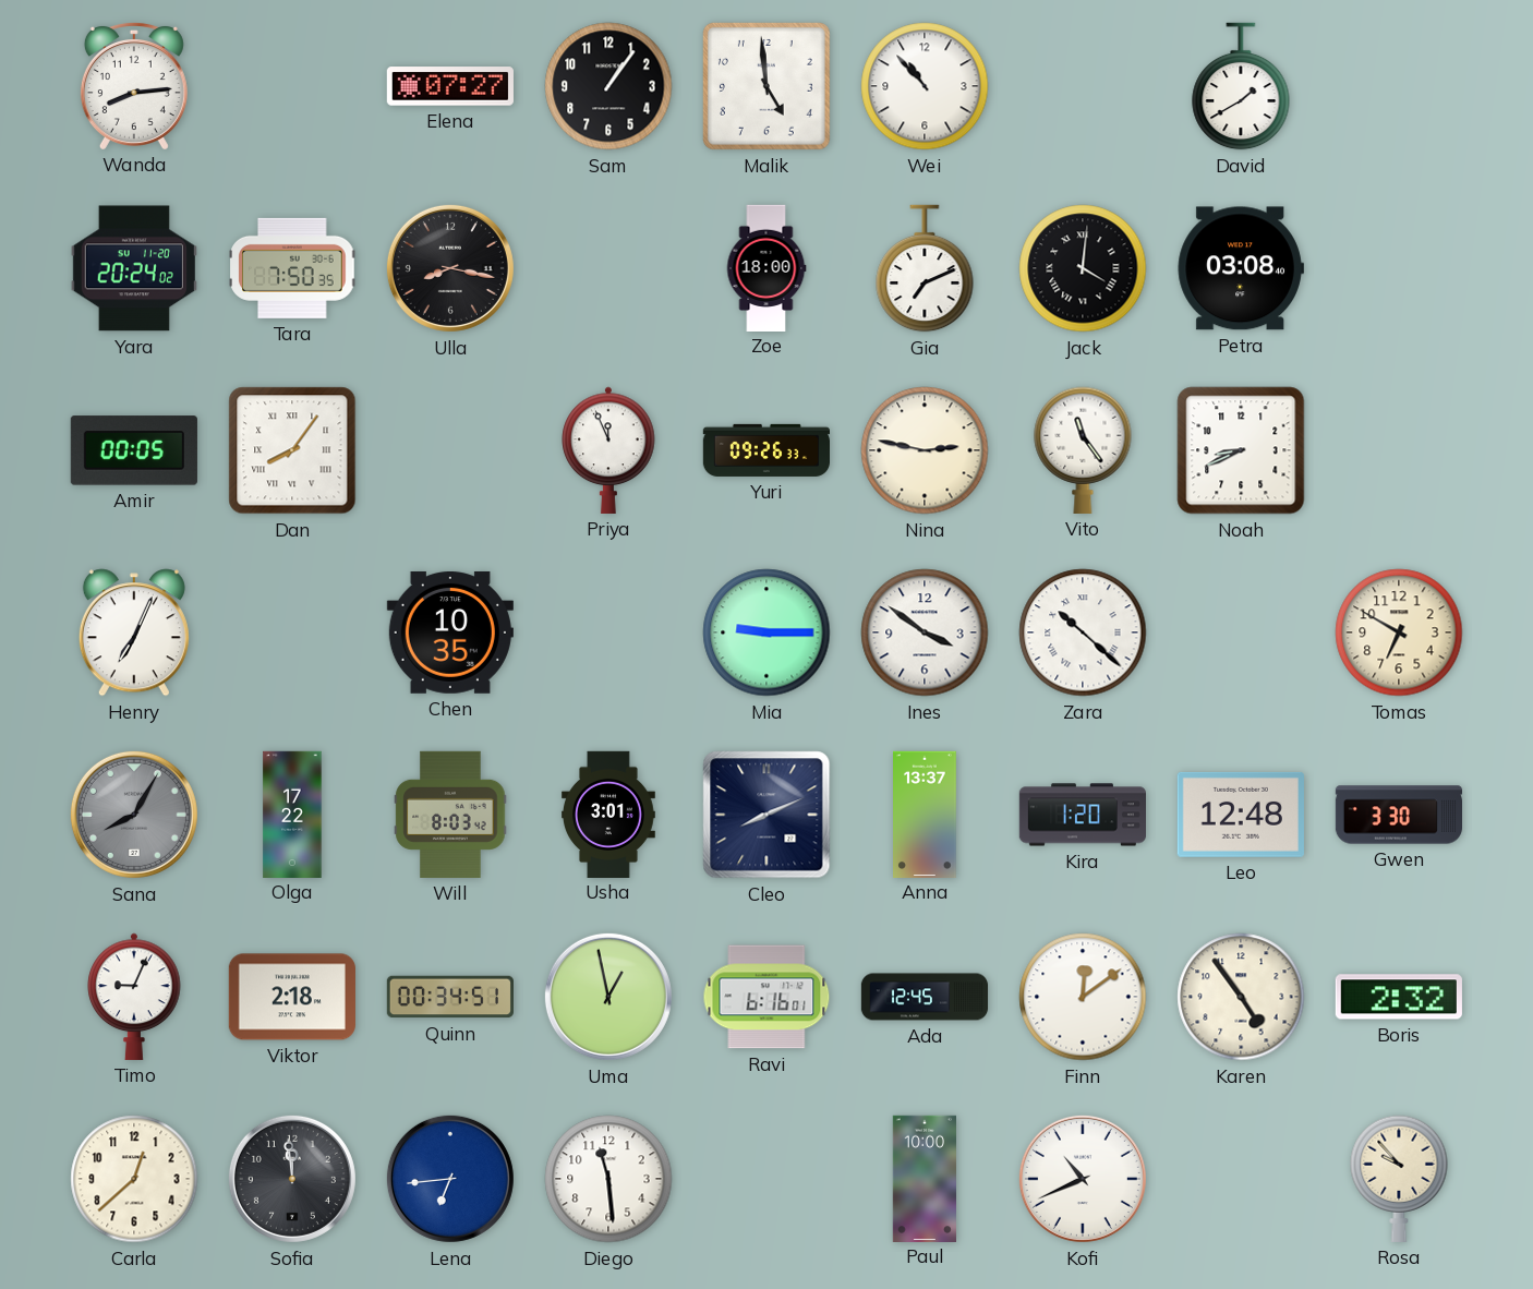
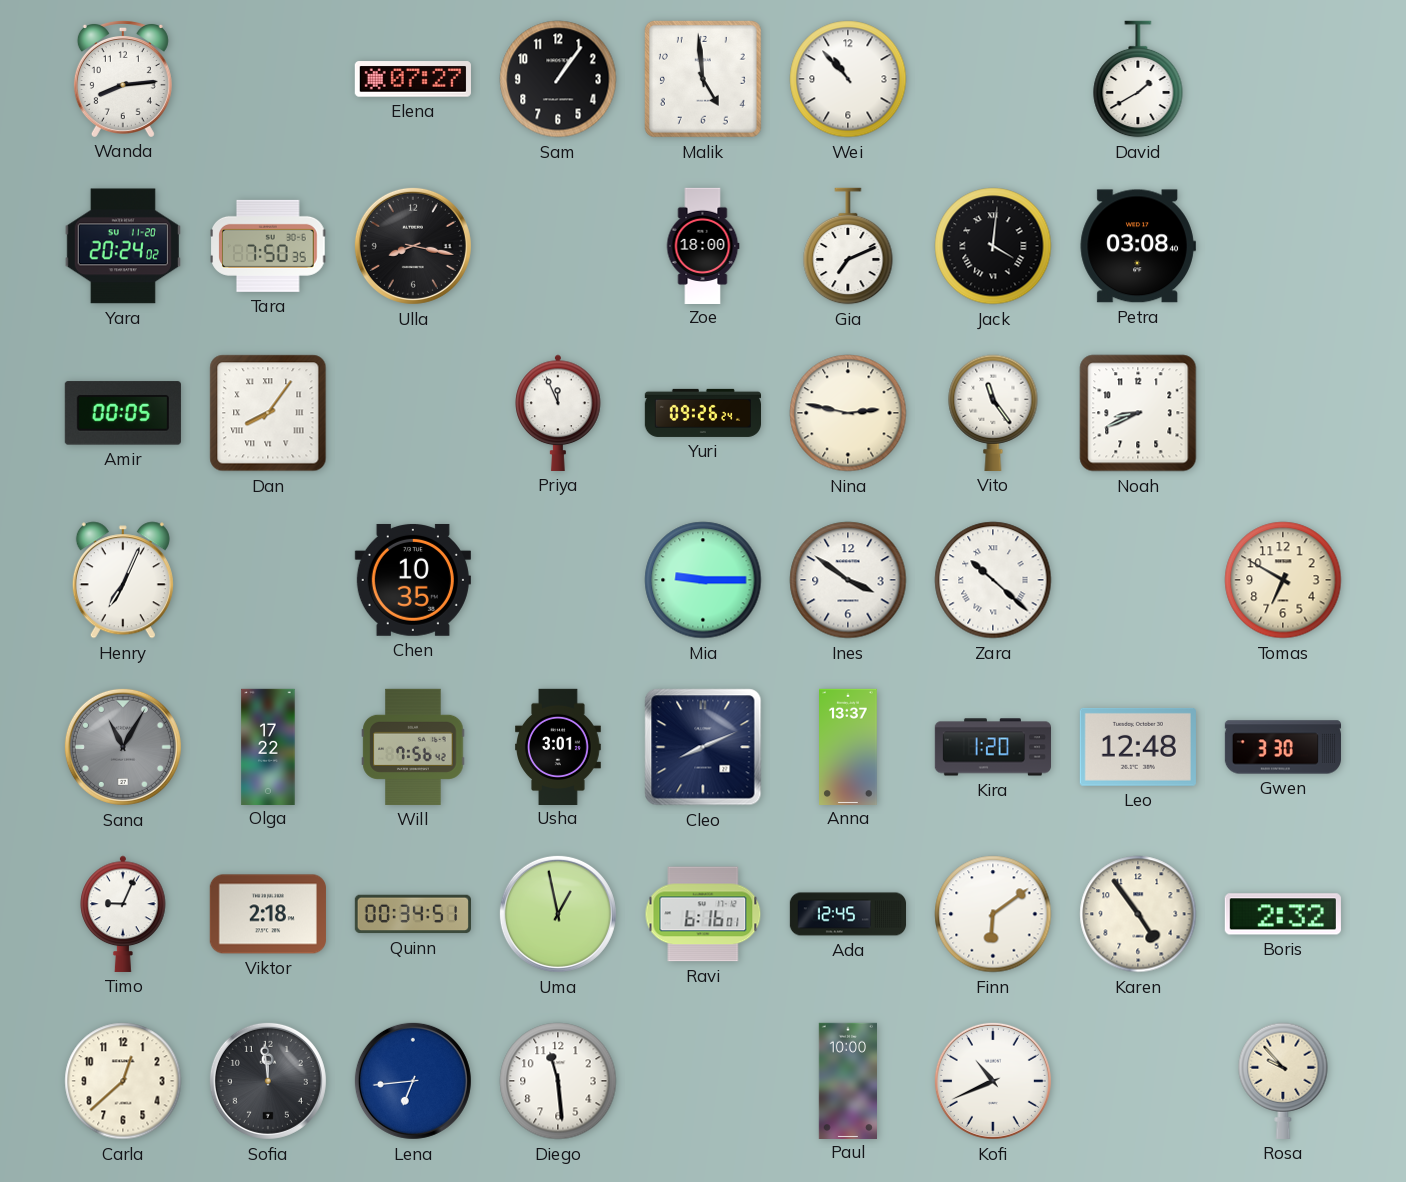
Yuri: 09:26:33 -> 09:26:24 (702, 413)
Sana: 8:05 -> 11:05 (123, 747)
Will: 8:03 -> 7:56 (413, 747)
Finn: 12:09 -> 6:09 (993, 914)
